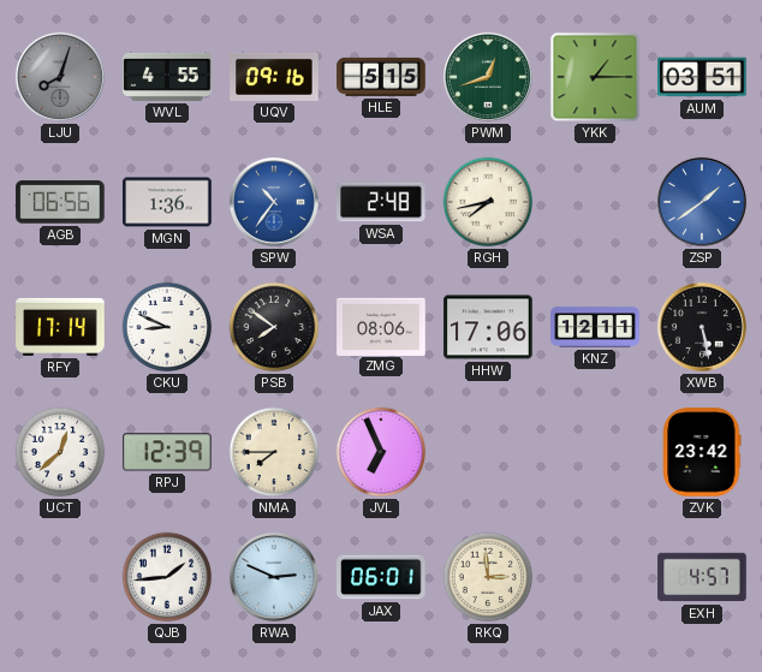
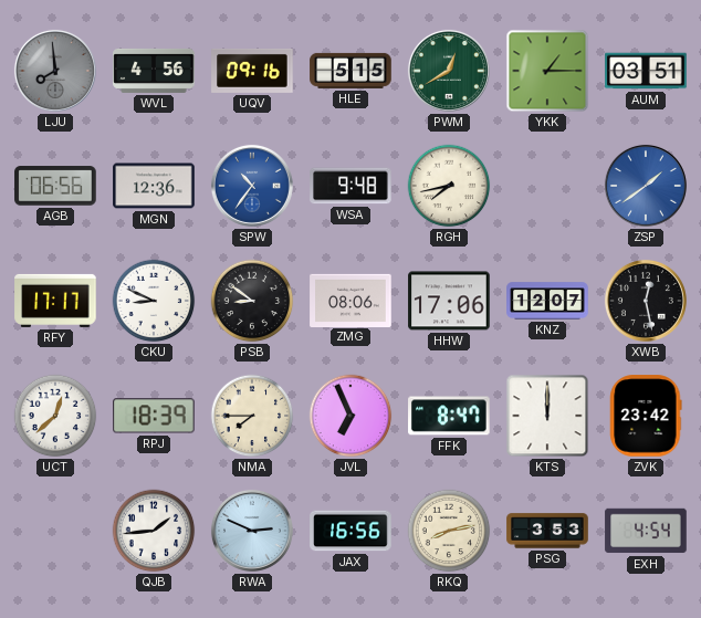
LJU: 8:03 -> 7:59 (55, 71)
WVL: 4:55 -> 4:56 (154, 71)
PWM: 12:42 -> 12:40 (449, 71)
MGN: 1:36 -> 12:36 (154, 186)
WSA: 2:48 -> 9:48 (350, 186)
RFY: 17:14 -> 17:17 (55, 301)
PSB: 7:51 -> 8:51 (252, 301)
KNZ: 12:11 -> 12:07 (547, 301)
XWB: 5:28 -> 12:28 (646, 301)
RPJ: 12:39 -> 18:39 (154, 416)
FFK: none -> 8:47 (449, 416)
KTS: none -> 12:00 (547, 416)
JAX: 06:01 -> 16:56 (350, 531)
RKQ: 2:59 -> 8:13 (449, 531)
PSG: none -> 3:53 (547, 531)
EXH: 4:57 -> 4:54 (646, 531)
